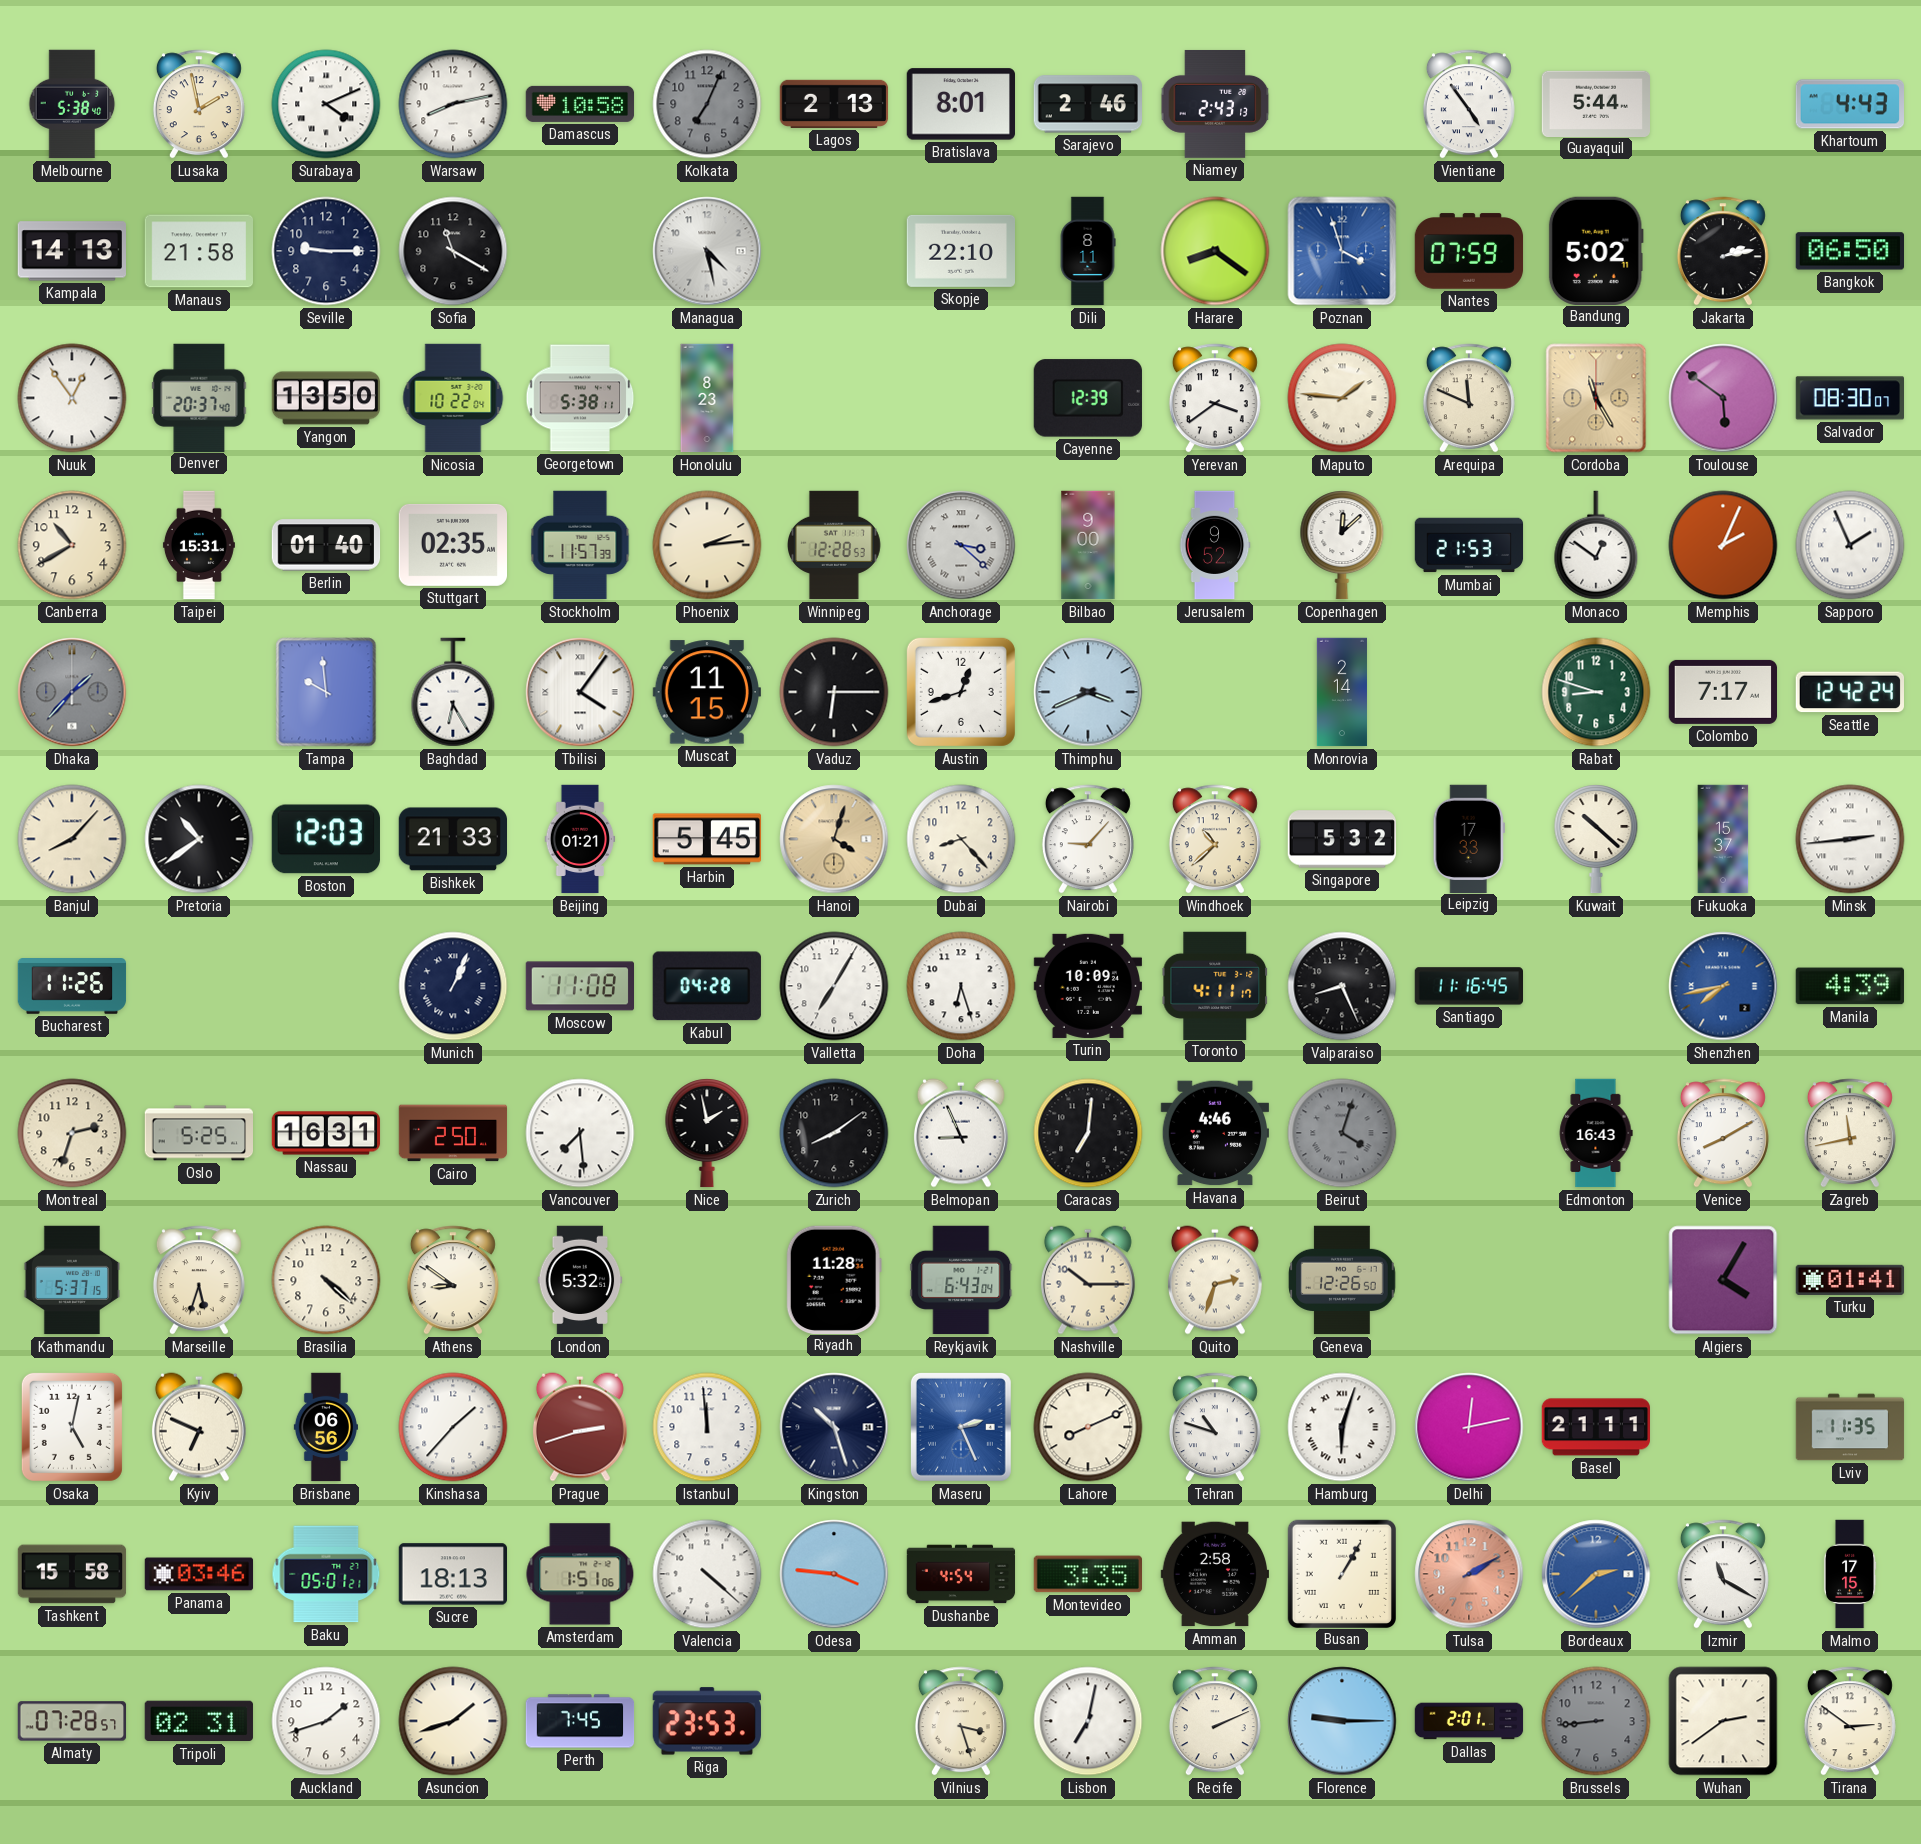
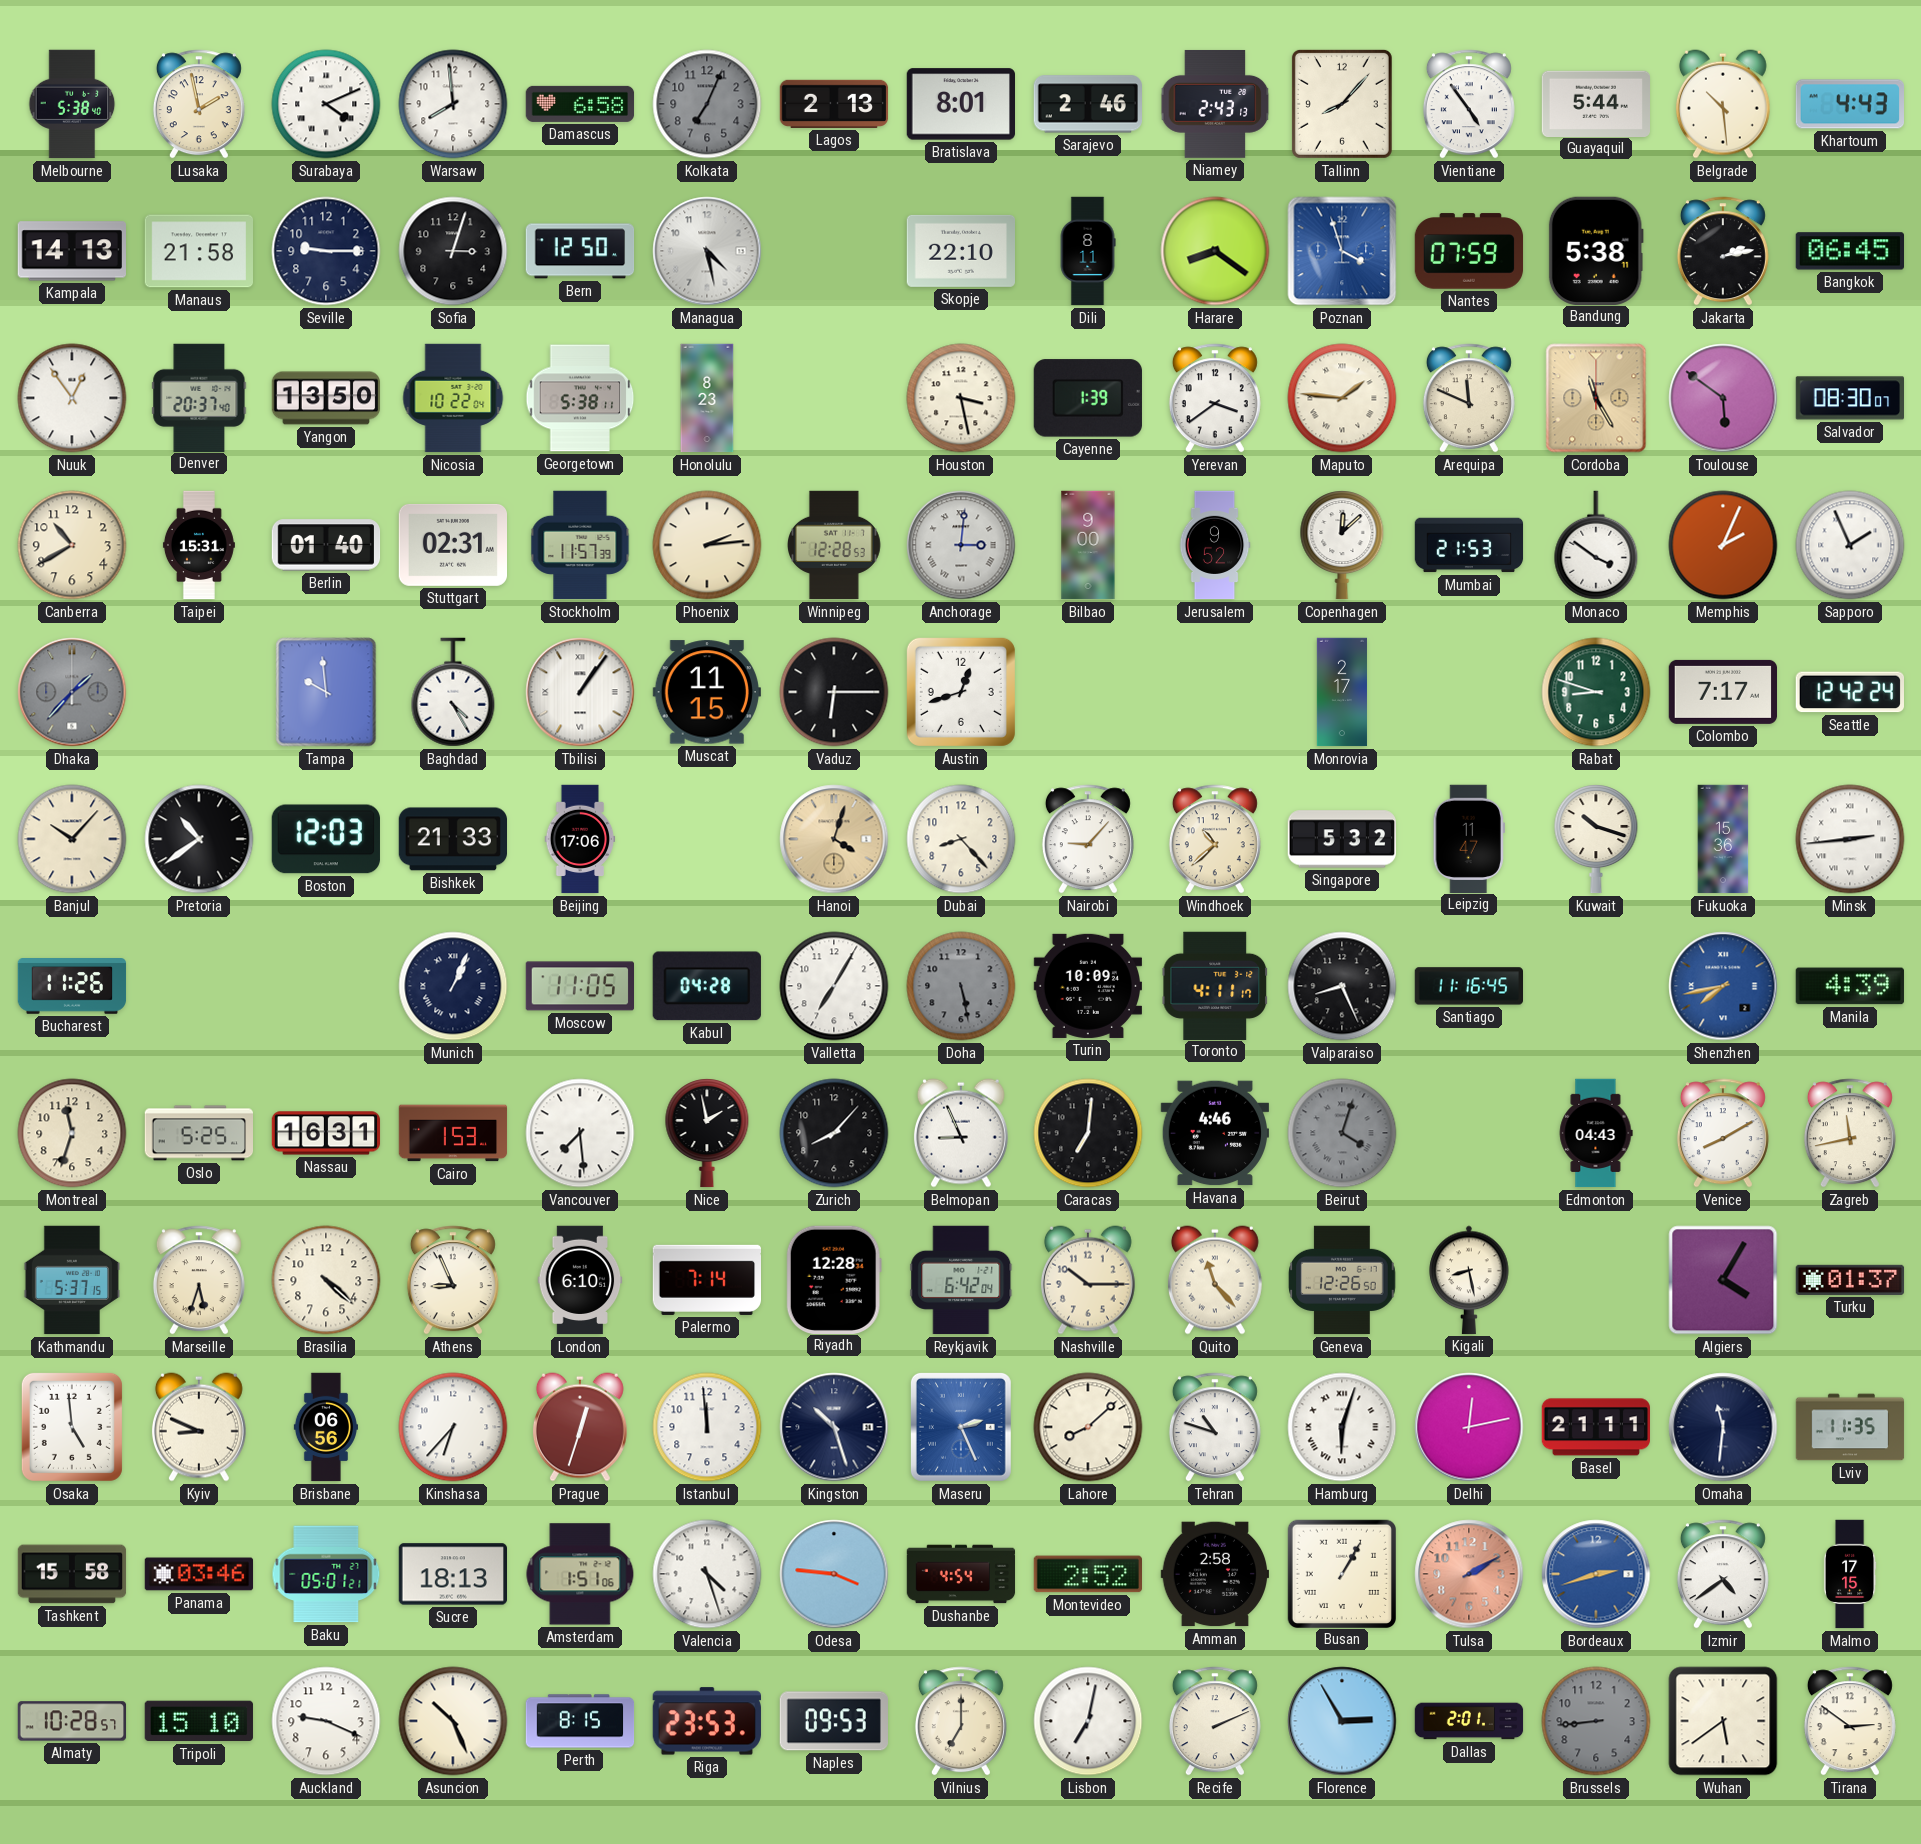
Warsaw: 8:13 -> 7:59 (453, 104)
Damascus: 10:58 -> 6:58 (580, 104)
Tallinn: none -> 8:07 (1342, 104)
Belgrade: none -> 10:29 (1723, 104)
Sofia: 11:20 -> 3:03 (453, 251)
Bern: none -> 12:50 (580, 251)
Bandung: 5:02 -> 5:38 (1596, 250)
Bangkok: 06:50 -> 06:45 (1849, 251)
Houston: none -> 3:28 (961, 398)
Cayenne: 12:39 -> 1:39 (1088, 398)
Stuttgart: 02:35 -> 02:31 (452, 545)
Anchorage: 3:22 -> 3:01 (961, 545)
Monaco: 12:51 -> 3:51 (1596, 545)
Baghdad: 6:25 -> 4:25 (453, 692)
Tbilisi: 4:06 -> 1:06 (580, 692)
Thimphu: 3:41 -> none (1088, 692)
Monrovia: 2:14 -> 2:17 (1342, 692)
Banjul: 8:07 -> 10:07 (72, 839)
Beijing: 01:21 -> 17:06 (580, 839)
Harbin: 5:45 -> none (706, 839)
Leipzig: 17:33 -> 11:47 (1469, 838)
Kuwait: 10:22 -> 10:18 (1596, 839)
Fukuoka: 15:37 -> 15:36 (1723, 839)
Moscow: 11:08 -> 11:05 (579, 986)
Doha: 6:27 -> 5:28 (961, 986)
Doha dial: white -> grey (961, 986)
Montreal: 2:33 -> 11:33 (72, 1133)
Cairo: 2:50 -> 1:53 (453, 1133)
Zurich: 8:09 -> 8:07 (834, 1133)
Edmonton: 16:43 -> 04:43 (1596, 1133)
Athens: 8:51 -> 8:56 (453, 1280)
London: 5:32 -> 6:10 (580, 1280)
Palermo: none -> 7:14 (706, 1280)
Riyadh: 11:28 -> 12:28 (834, 1279)
Reykjavik: 6:43 -> 6:42 (961, 1280)
Quito: 2:33 -> 11:23 (1215, 1280)
Kigali: none -> 8:28 (1469, 1280)
Turku: 01:41 -> 01:37 (1850, 1280)
Osaka: 5:02 -> 4:59 (72, 1427)
Kyiv: 6:49 -> 8:49 (199, 1427)
Kinshasa: 1:37 -> 6:37 (453, 1427)
Prague: 2:42 -> 12:33 (580, 1427)
Lahore: 8:11 -> 8:08 (1088, 1427)
Omaha: none -> 11:31 (1723, 1427)
Valencia: 4:22 -> 4:27 (707, 1574)
Montevideo: 3:35 -> 2:52 (1087, 1574)
Bordeaux: 2:38 -> 2:42 (1596, 1574)
Izmir: 11:20 -> 4:39 (1723, 1574)
Almaty: 07:28 -> 10:28 (72, 1721)
Tripoli: 02:31 -> 15:10 (199, 1721)
Auckland: 1:42 -> 9:19 (326, 1721)
Asuncion: 1:42 -> 10:26 (453, 1721)
Perth: 7:45 -> 8:15 (580, 1721)
Naples: none -> 09:53 (834, 1721)
Vilnius: 3:27 -> 7:00 (961, 1721)
Florence: 9:15 -> 2:55 (1342, 1721)
Wuhan: 2:39 -> 5:39 (1723, 1721)
